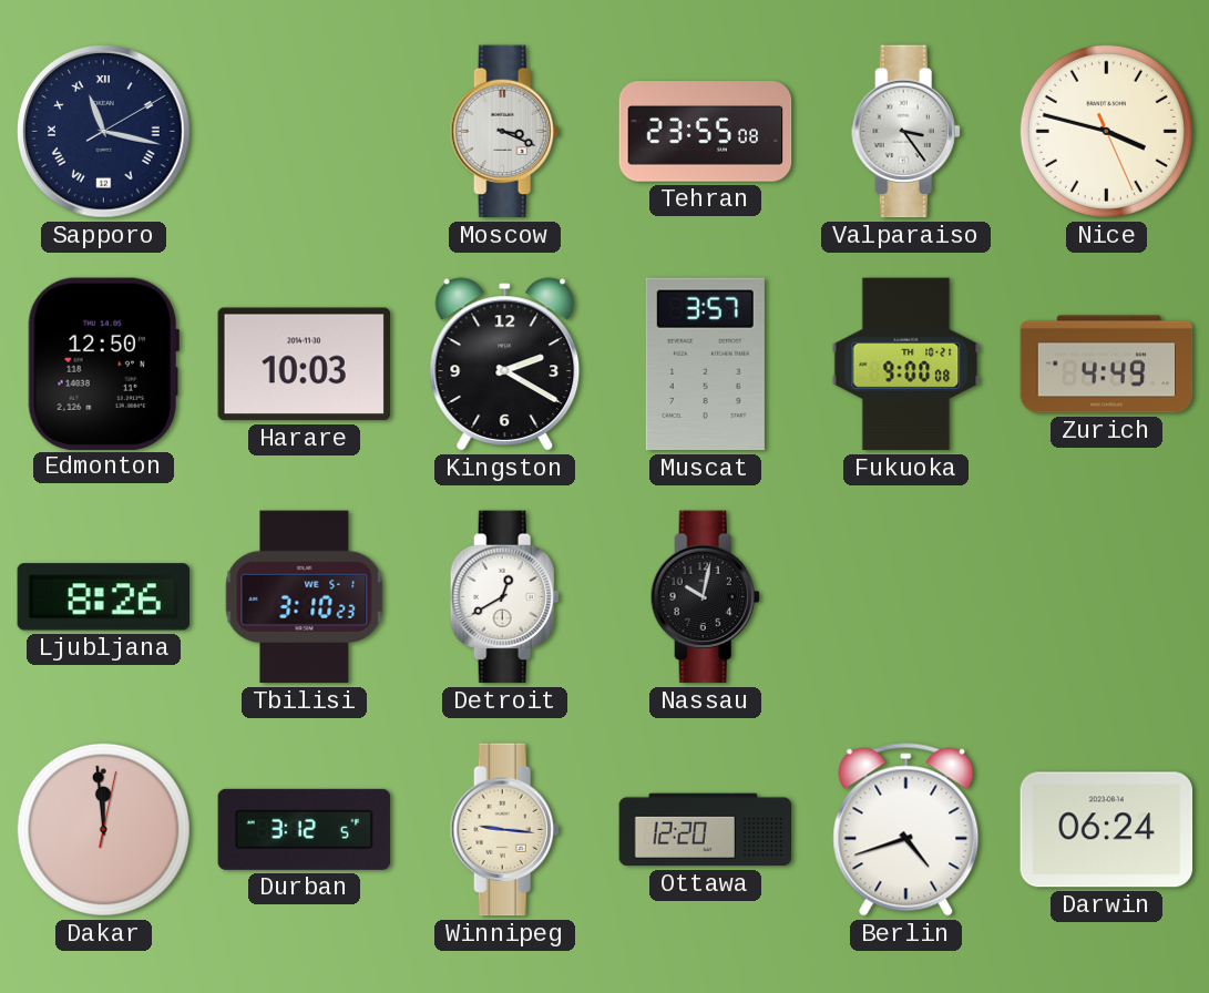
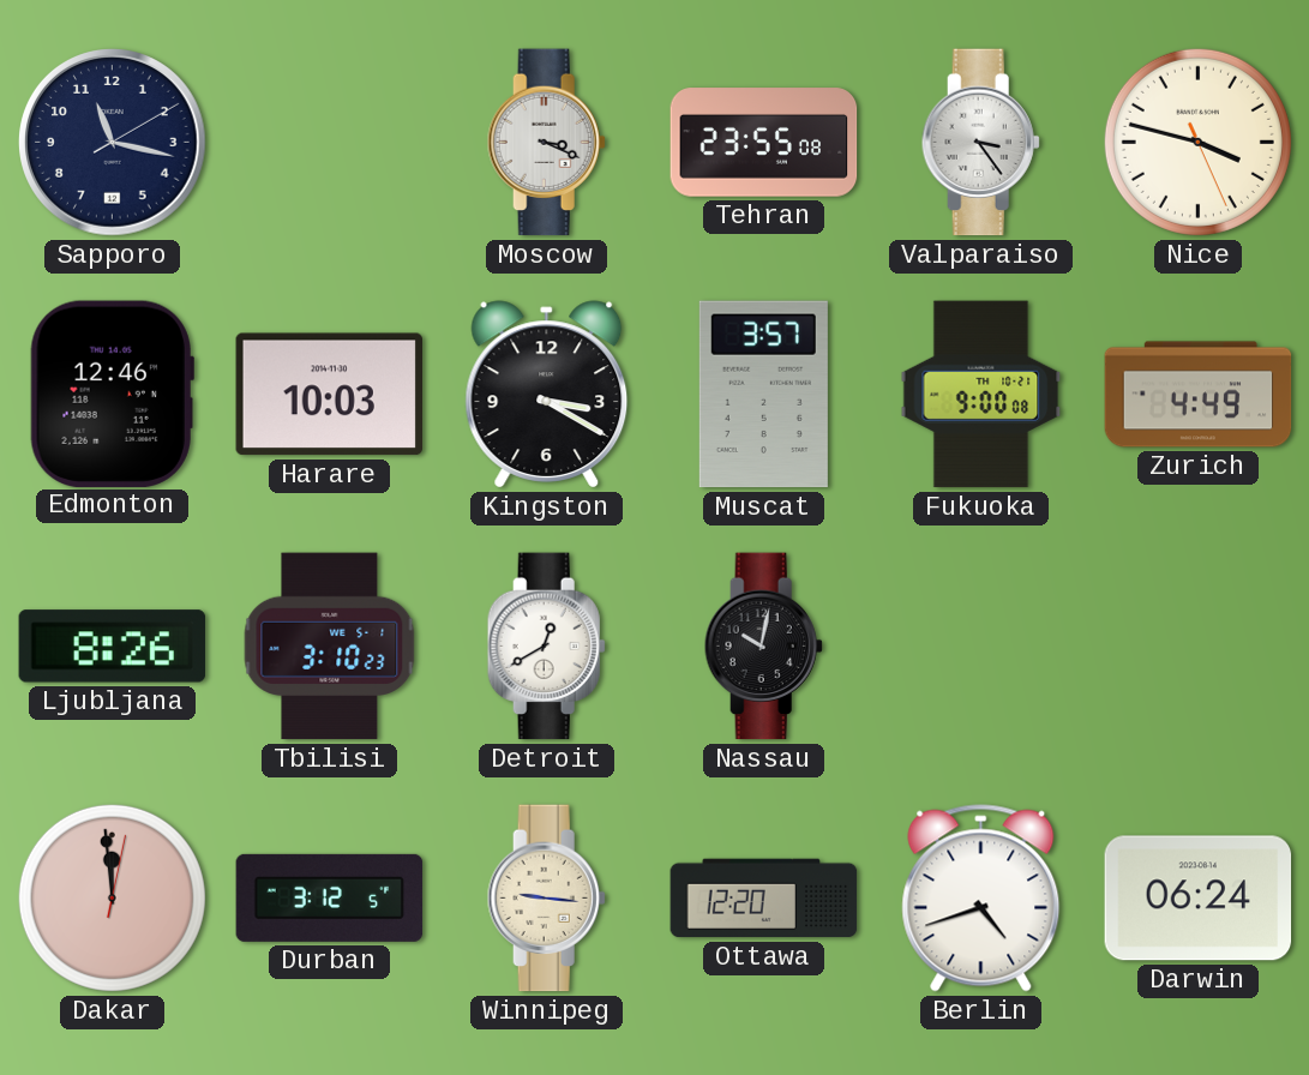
Sapporo numerals: Roman -> Arabic (113, 143)
Edmonton: 12:50 -> 12:46 (112, 394)
Kingston: 2:20 -> 3:20 (547, 395)
